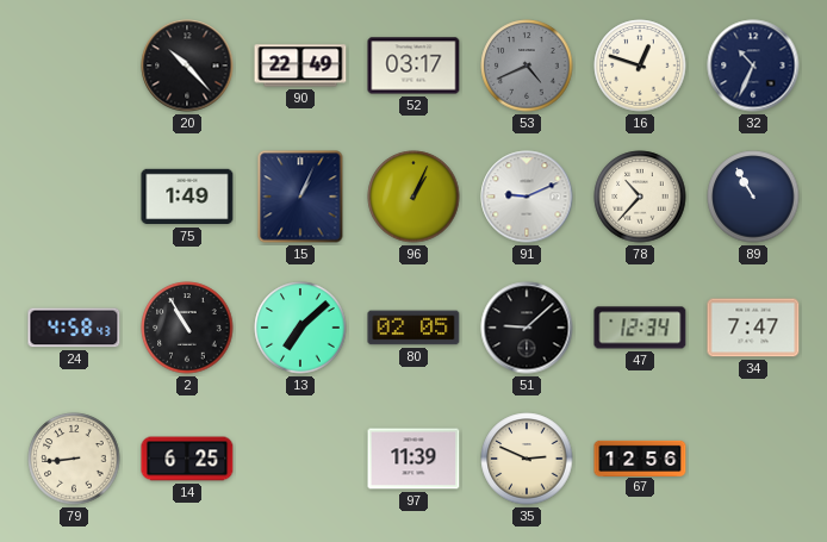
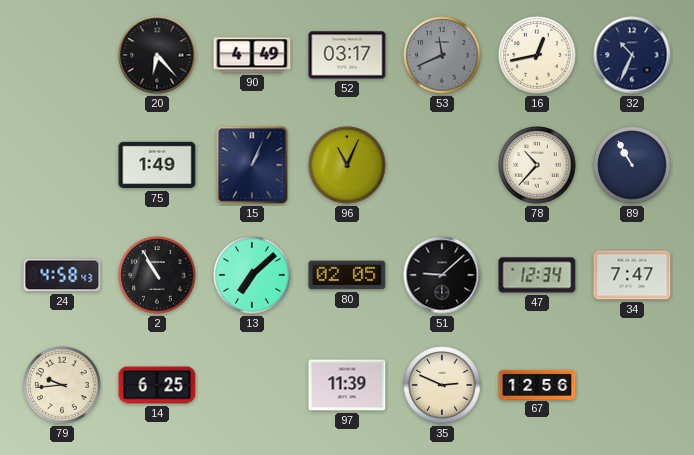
20: 10:23 -> 6:23 (157, 55)
90: 22:49 -> 4:49 (252, 55)
53: 4:41 -> 11:41 (442, 55)
16: 12:48 -> 12:43 (537, 55)
96: 1:04 -> 11:04 (347, 165)
91: 9:11 -> none (527, 197)
79: 8:44 -> 9:44 (62, 385)
